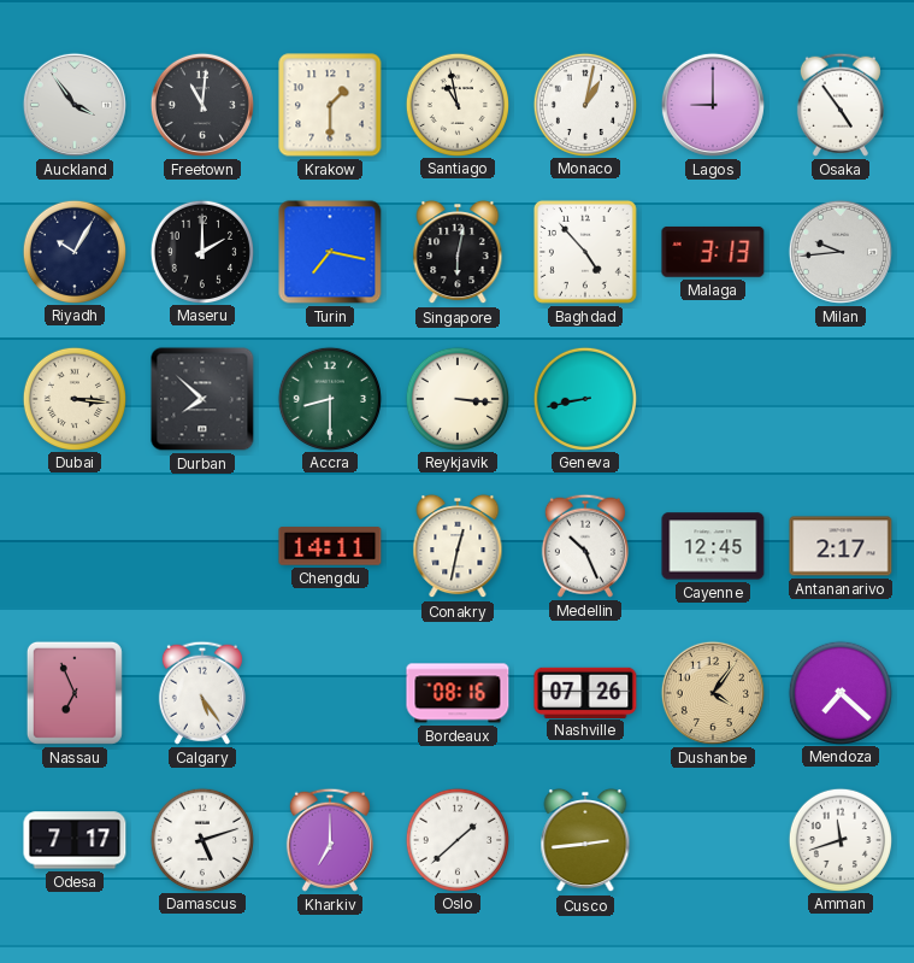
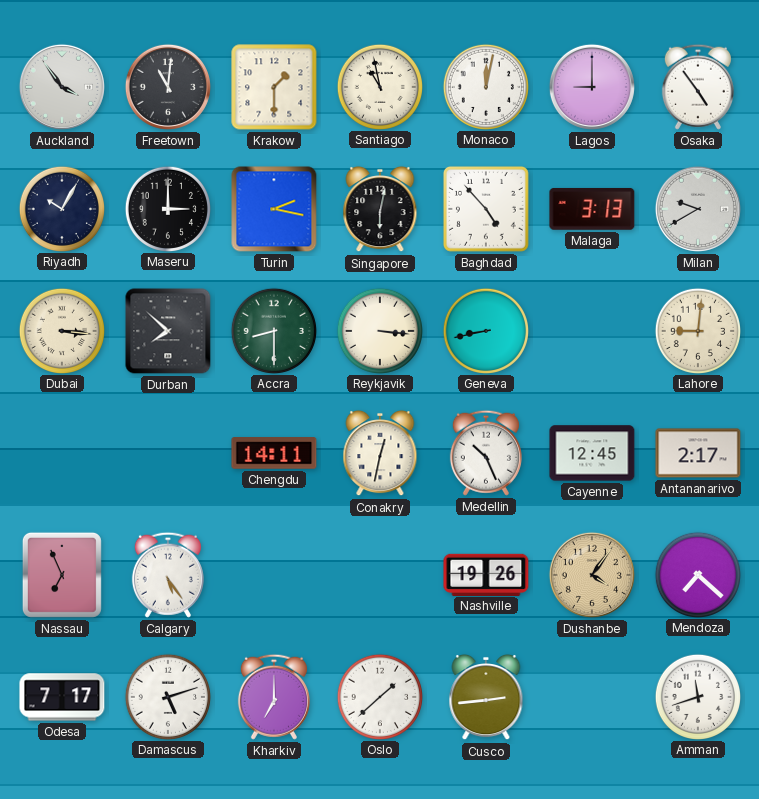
Monaco: 1:02 -> 12:02 (485, 86)
Maseru: 2:00 -> 3:00 (167, 208)
Turin: 7:17 -> 2:17 (274, 209)
Milan: 9:44 -> 9:40 (698, 209)
Lahore: none -> 9:01 (697, 330)
Bordeaux: 08:16 -> none (458, 693)
Nashville: 07:26 -> 19:26 (486, 574)
